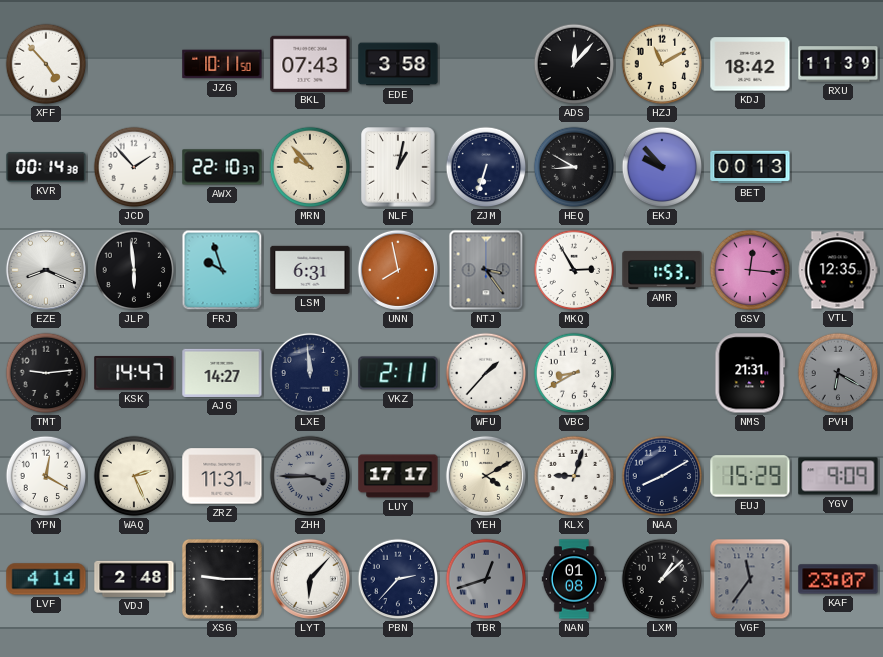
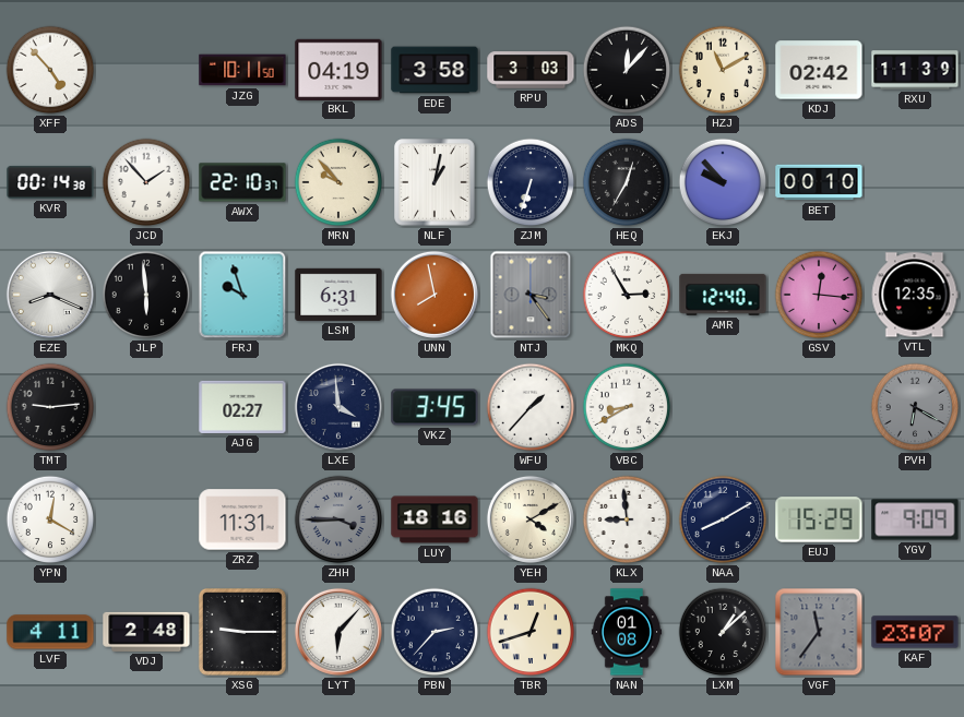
BKL: 07:43 -> 04:19 (338, 69)
RPU: none -> 3:03 (531, 70)
KDJ: 18:42 -> 02:42 (819, 70)
HEQ: 8:50 -> 12:35 (627, 182)
BET: 00:13 -> 00:10 (819, 182)
AMR: 1:53 -> 12:40 (723, 295)
KSK: 14:47 -> none (134, 373)
AJG: 14:27 -> 02:27 (242, 407)
LXE: 11:59 -> 3:59 (338, 407)
VKZ: 2:11 -> 3:45 (435, 407)
NMS: 21:31 -> none (750, 373)
WAQ: 2:26 -> none (134, 476)
LUY: 17:17 -> 18:16 (435, 519)
KLX: 9:03 -> 8:59 (627, 519)
LVF: 4:14 -> 4:11 (50, 632)
TBR dial: grey -> cream (531, 632)
